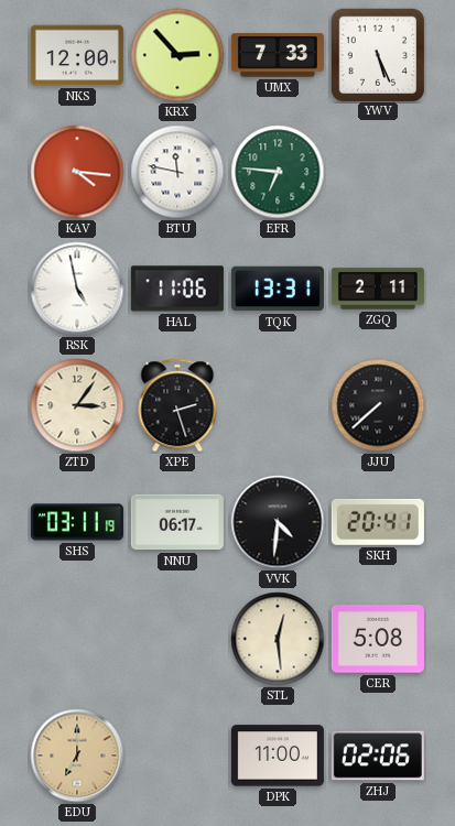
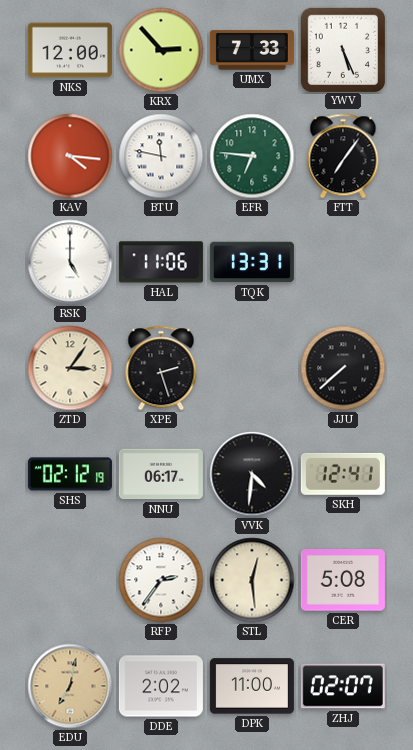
FTT: none -> 7:06 (343, 156)
RSK: 4:58 -> 5:00 (70, 262)
ZGQ: 2:11 -> none (378, 289)
SHS: 03:11 -> 02:12 (70, 474)
SKH: 20:41 -> 12:41 (343, 474)
RFP: none -> 2:36 (161, 580)
EDU: 7:00 -> 7:02 (70, 686)
DDE: none -> 2:02 (161, 686)
ZHJ: 02:06 -> 02:07 (343, 686)
